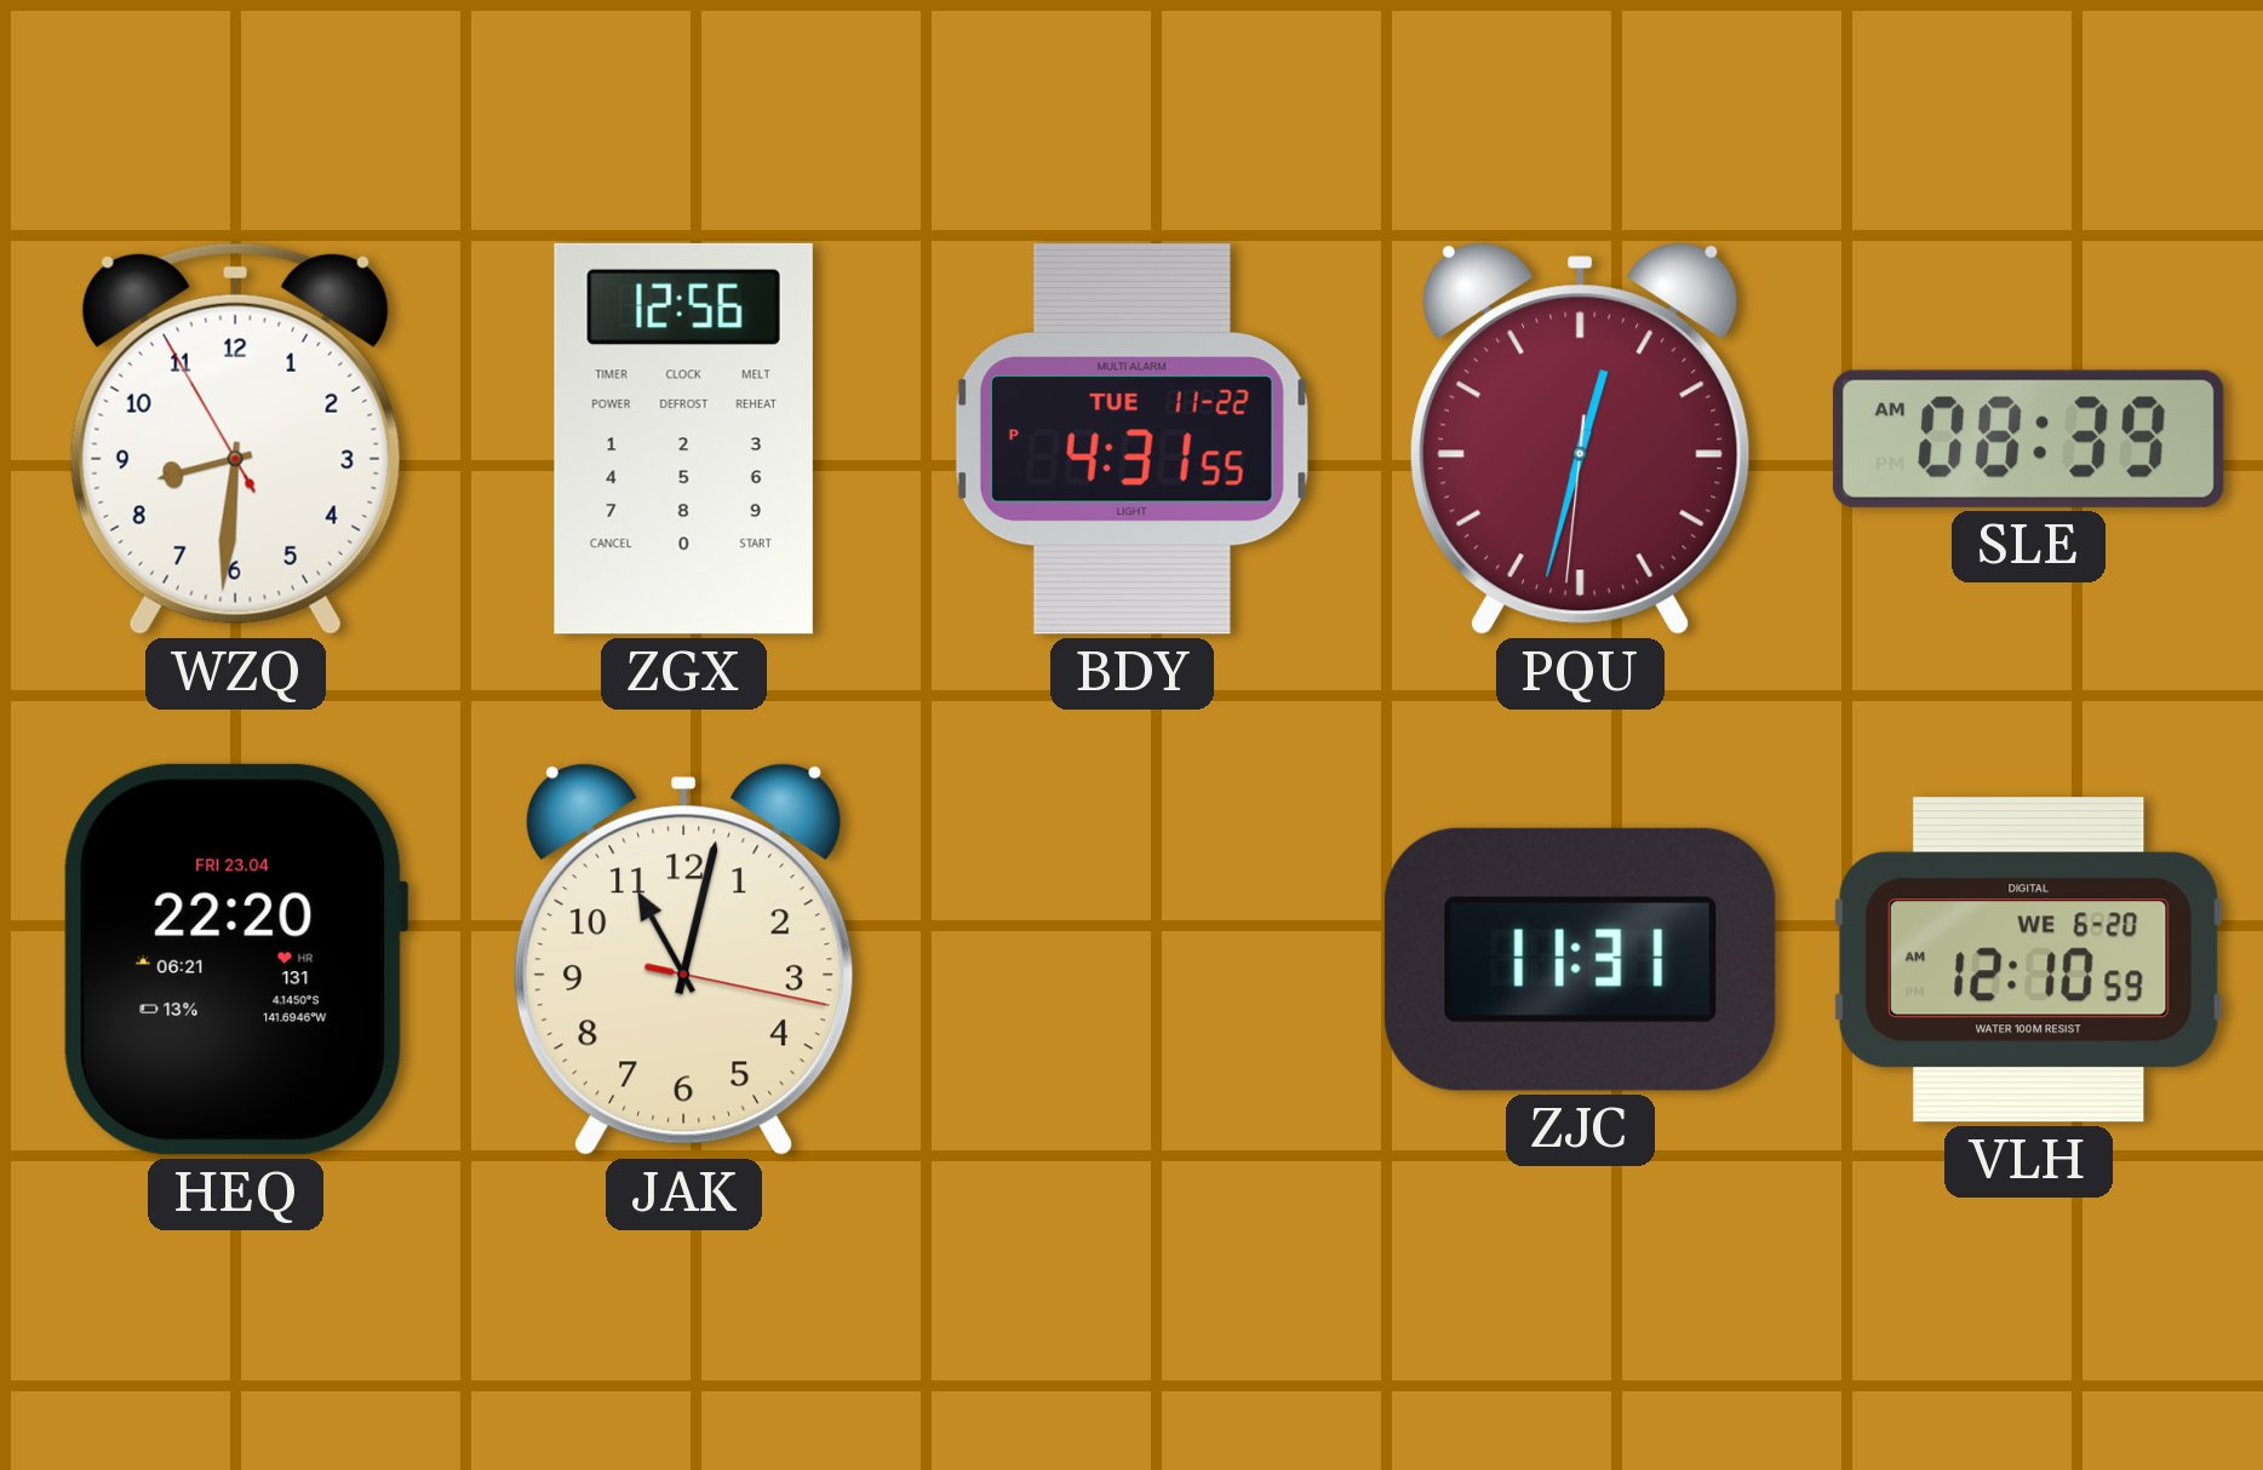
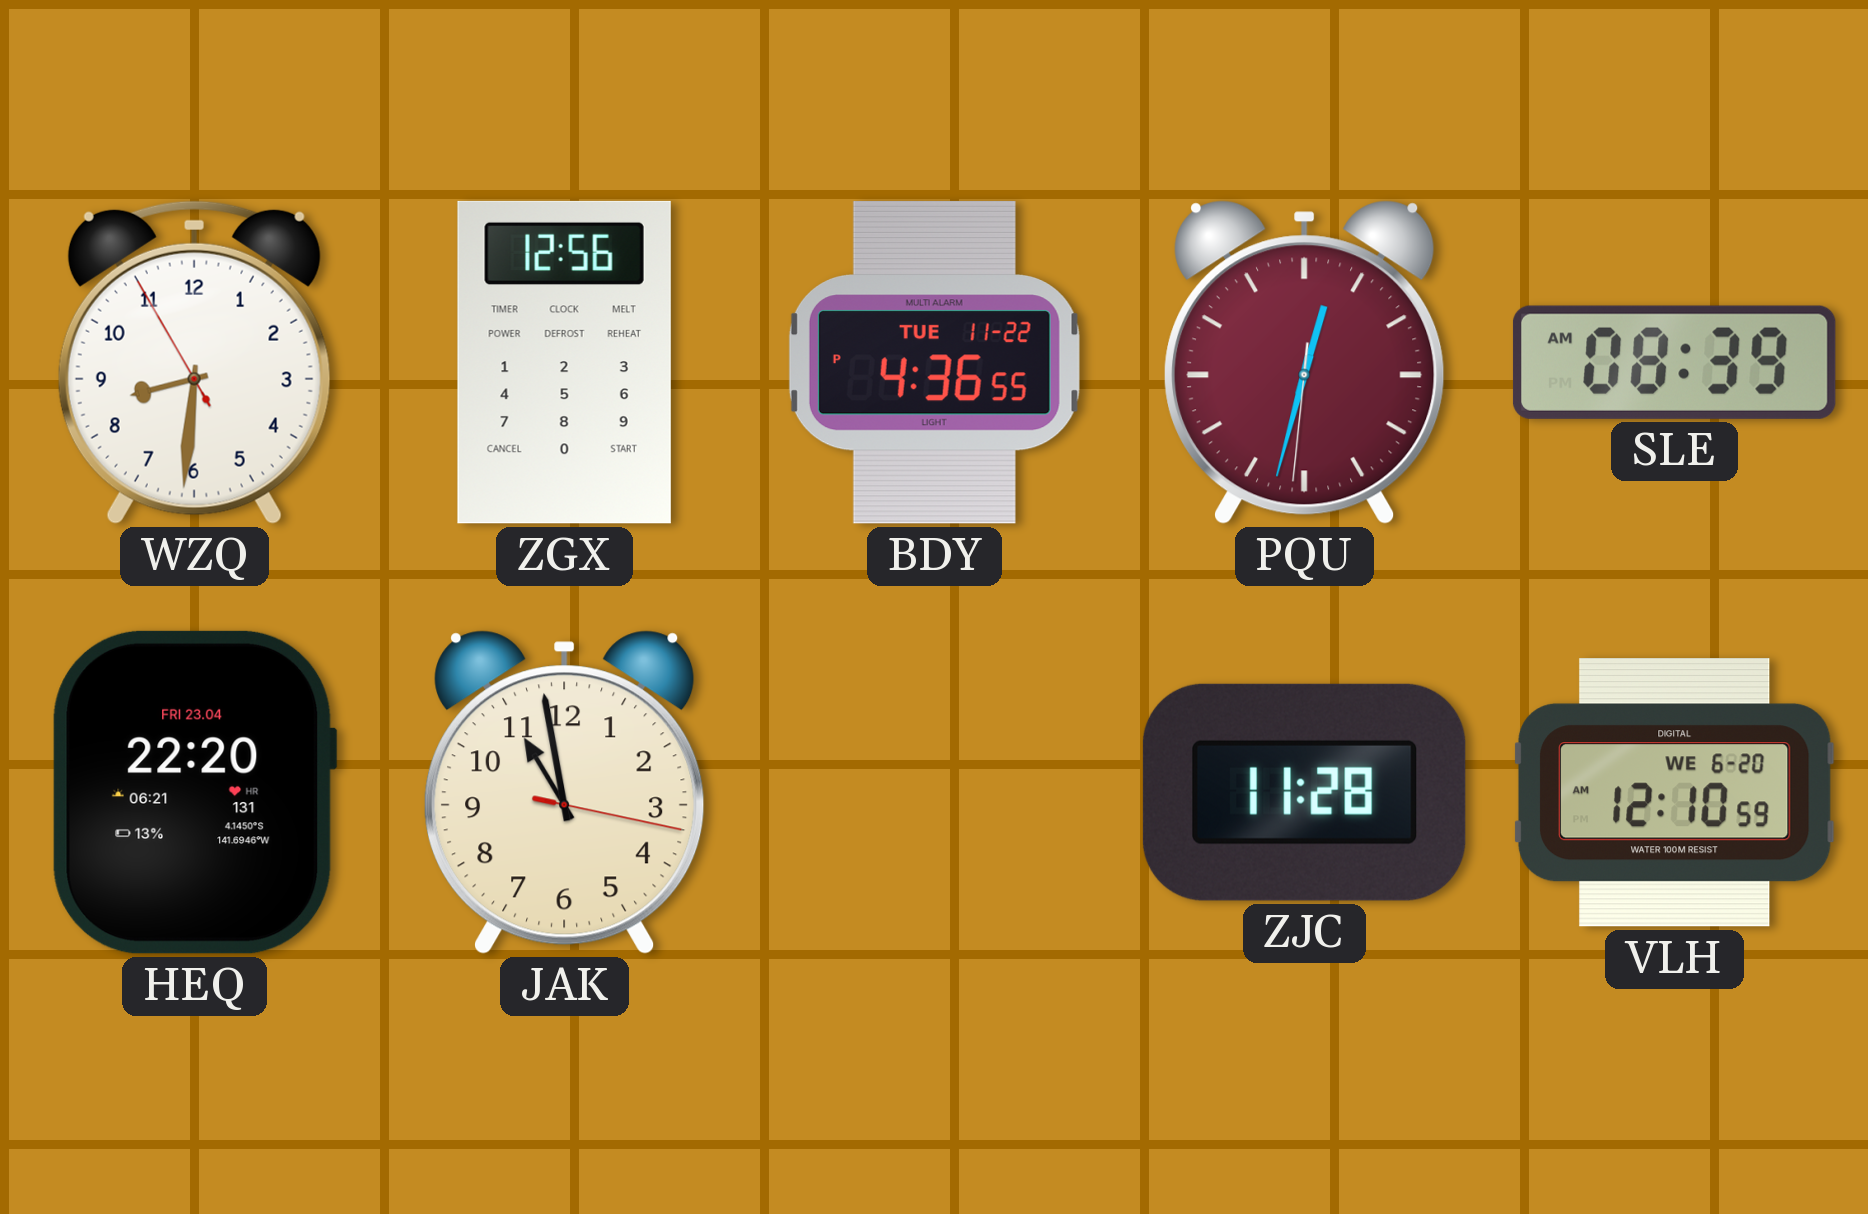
BDY: 4:31 -> 4:36 (934, 362)
JAK: 11:02 -> 10:58 (565, 792)
ZJC: 11:31 -> 11:28 (1304, 792)
